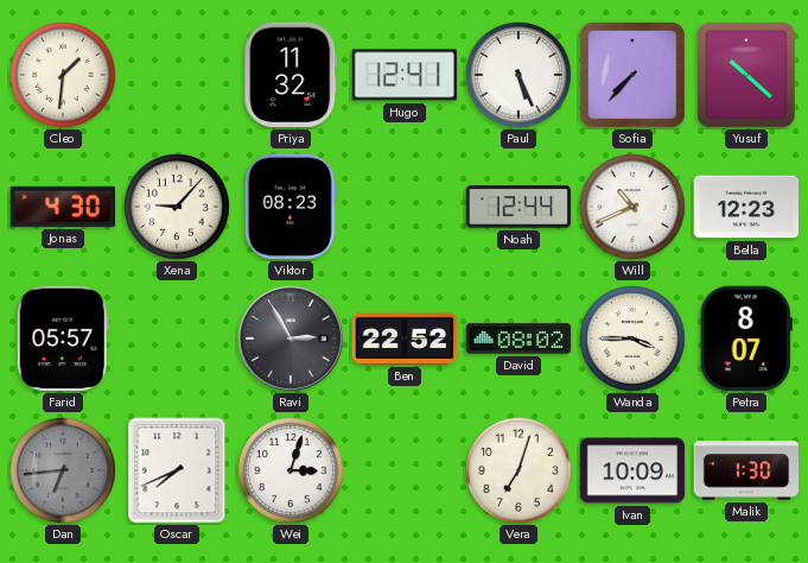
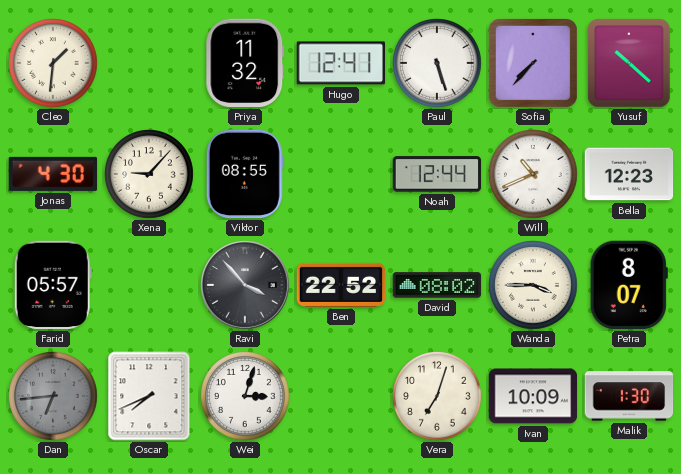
Paul: 5:26 -> 5:27 (438, 64)
Viktor: 08:23 -> 08:55 (245, 174)
Ravi: 2:55 -> 3:53 (245, 285)
